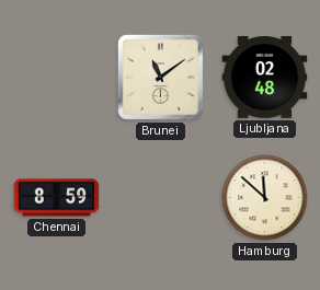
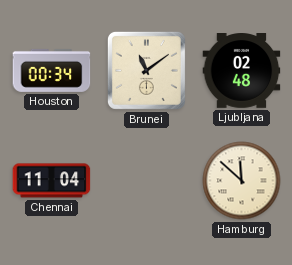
Houston: none -> 00:34 (52, 70)
Chennai: 8:59 -> 11:04 (52, 181)
